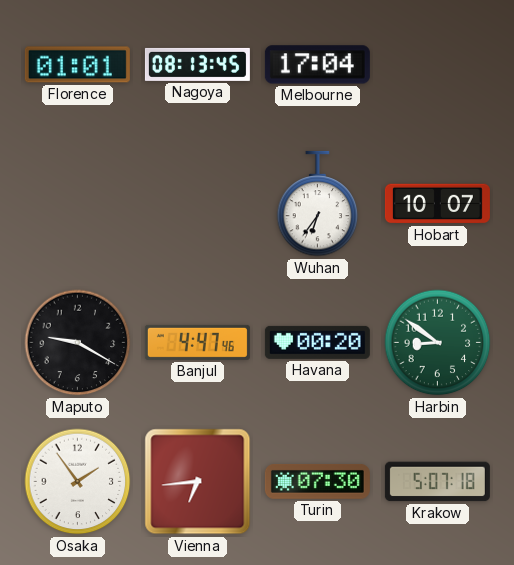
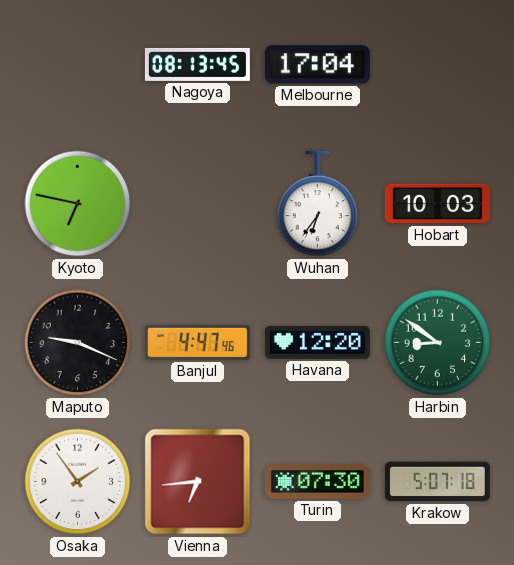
Florence: 01:01 -> none (77, 65)
Kyoto: none -> 6:47 (78, 204)
Hobart: 10:07 -> 10:03 (437, 204)
Maputo: 9:20 -> 9:19 (78, 343)
Havana: 00:20 -> 12:20 (317, 342)
